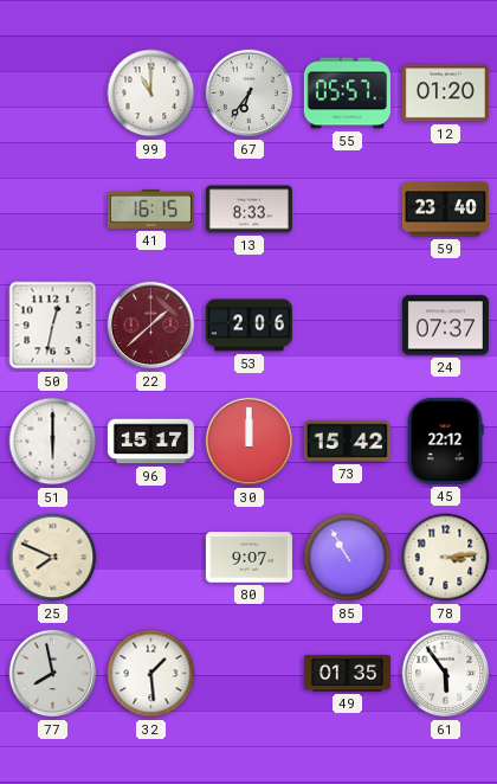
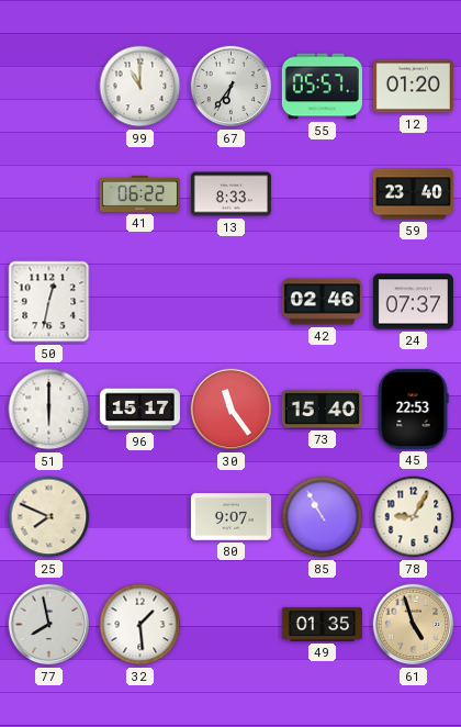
41: 16:15 -> 06:22 (139, 193)
22: 1:38 -> none (151, 326)
53: 2:06 -> none (248, 326)
42: none -> 02:46 (322, 302)
30: 12:00 -> 11:24 (232, 410)
73: 15:42 -> 15:40 (322, 409)
45: 22:12 -> 22:53 (413, 409)
78: 3:14 -> 9:05 (414, 517)
61: 5:54 -> 4:57 (414, 625)
61 dial: white -> champagne (414, 625)
